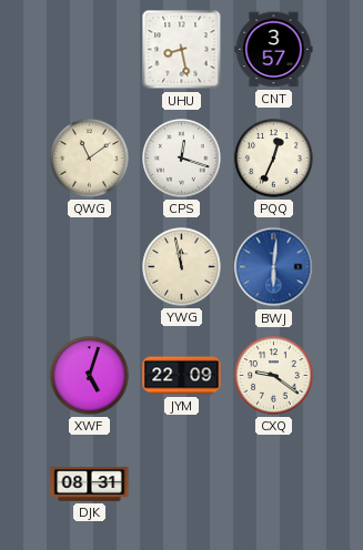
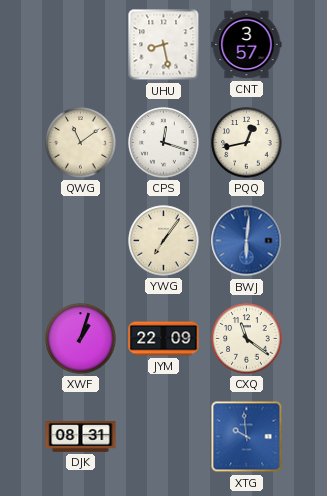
PQQ: 12:34 -> 12:43 (247, 143)
YWG: 11:58 -> 7:06 (164, 241)
XWF: 5:03 -> 1:03 (81, 339)
CXQ: 9:21 -> 11:21 (247, 339)
XTG: none -> 9:59 (247, 437)
